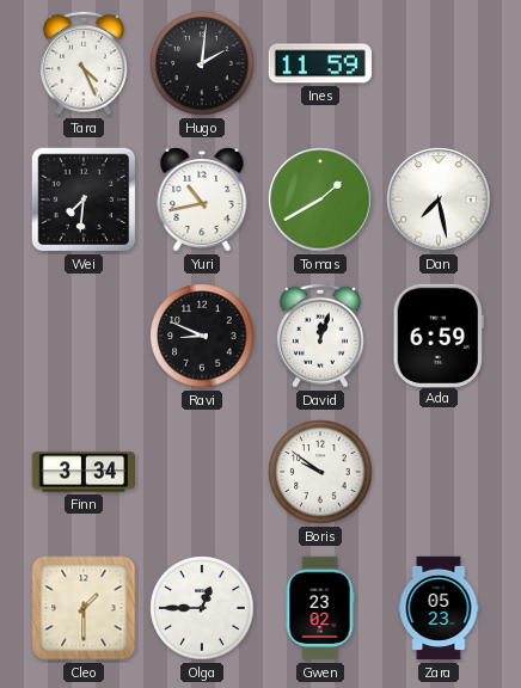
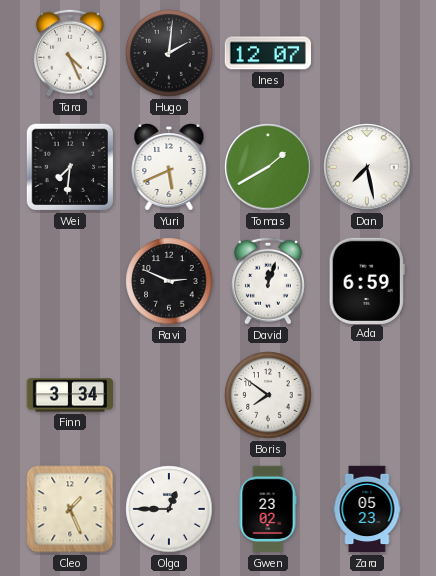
Ines: 11:59 -> 12:07 (267, 53)
Yuri: 10:43 -> 5:41 (169, 168)
Ravi: 8:49 -> 2:49 (169, 281)
Boris: 9:51 -> 7:51 (268, 395)
Cleo: 1:30 -> 1:26 (70, 509)
